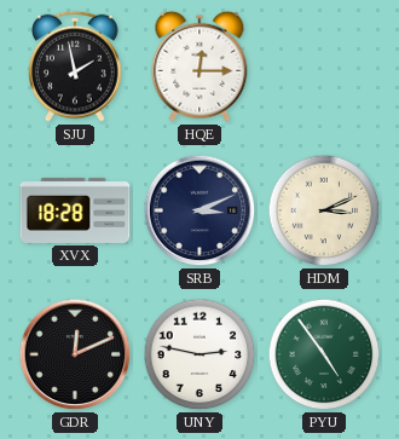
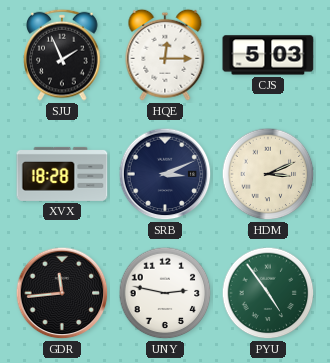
SJU: 1:58 -> 1:56 (62, 55)
CJS: none -> 5:03 (268, 55)
GDR: 12:11 -> 11:44 (62, 293)
